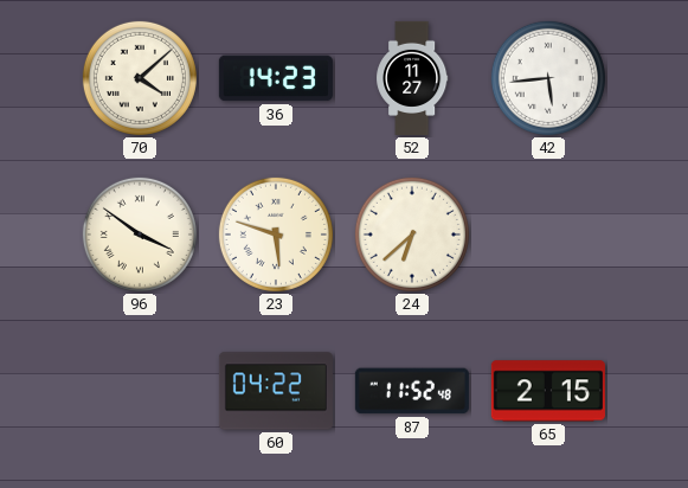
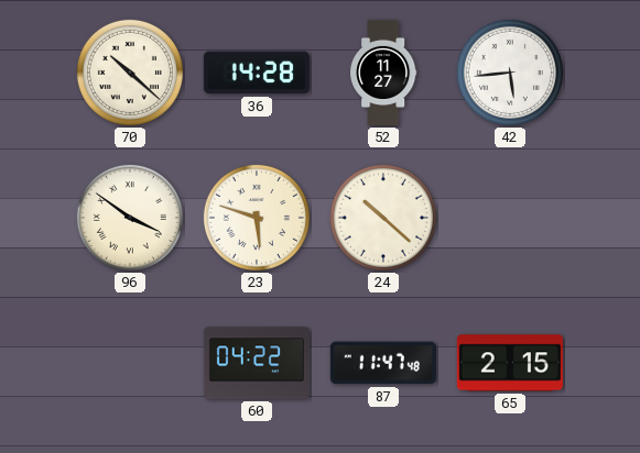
70: 4:08 -> 10:22 (130, 73)
36: 14:23 -> 14:28 (257, 73)
24: 6:38 -> 10:22 (383, 218)
87: 11:52 -> 11:47 (383, 363)
